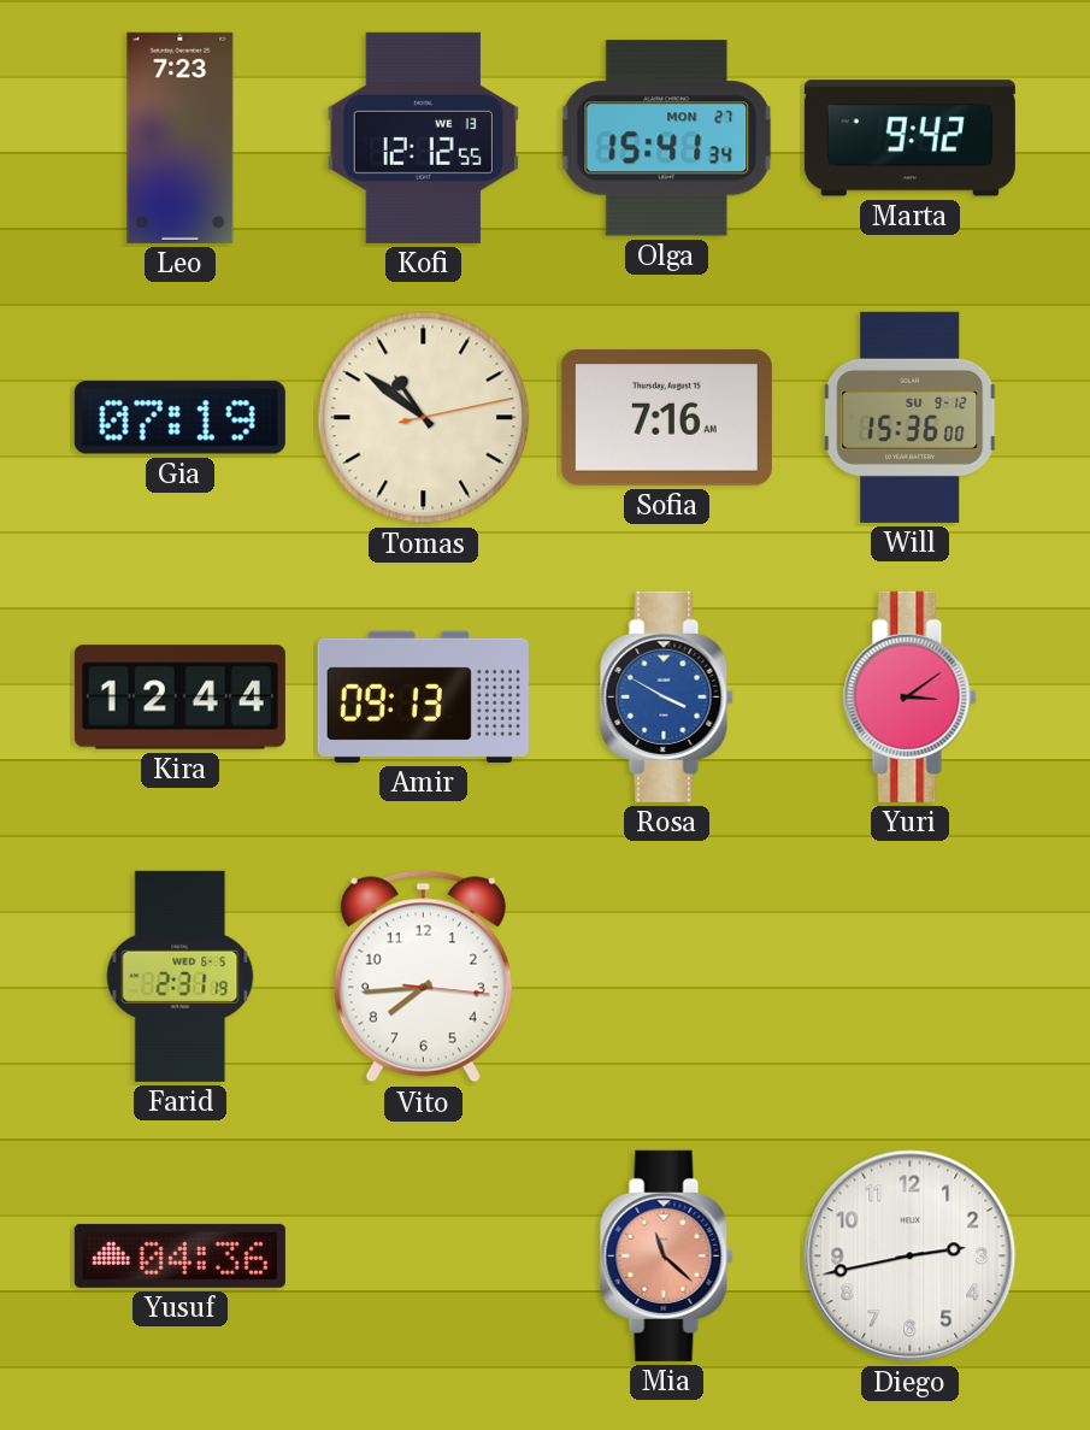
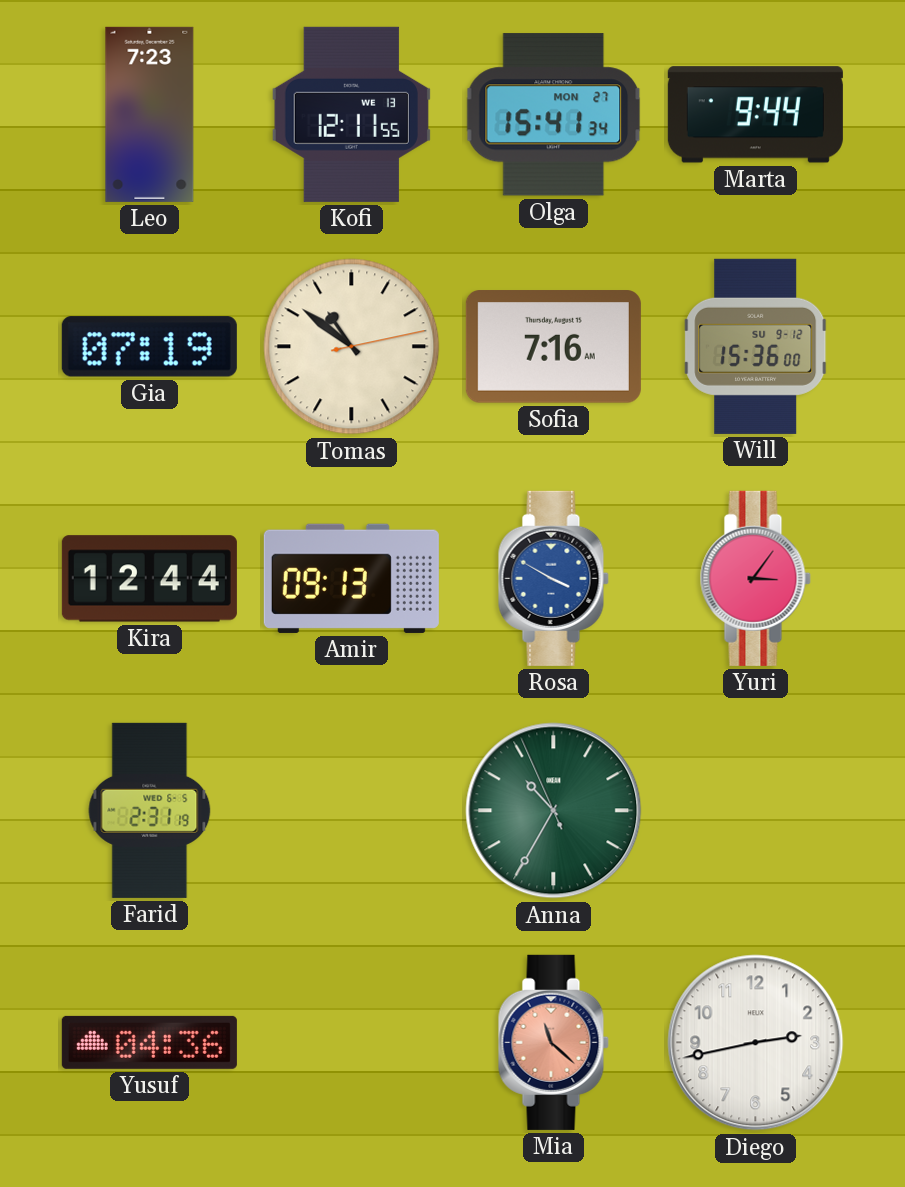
Kofi: 12:12 -> 12:11 (351, 114)
Marta: 9:42 -> 9:44 (755, 115)
Yuri: 3:09 -> 3:06 (755, 578)
Vito: 7:44 -> none (423, 977)
Anna: none -> 10:34 (554, 811)
